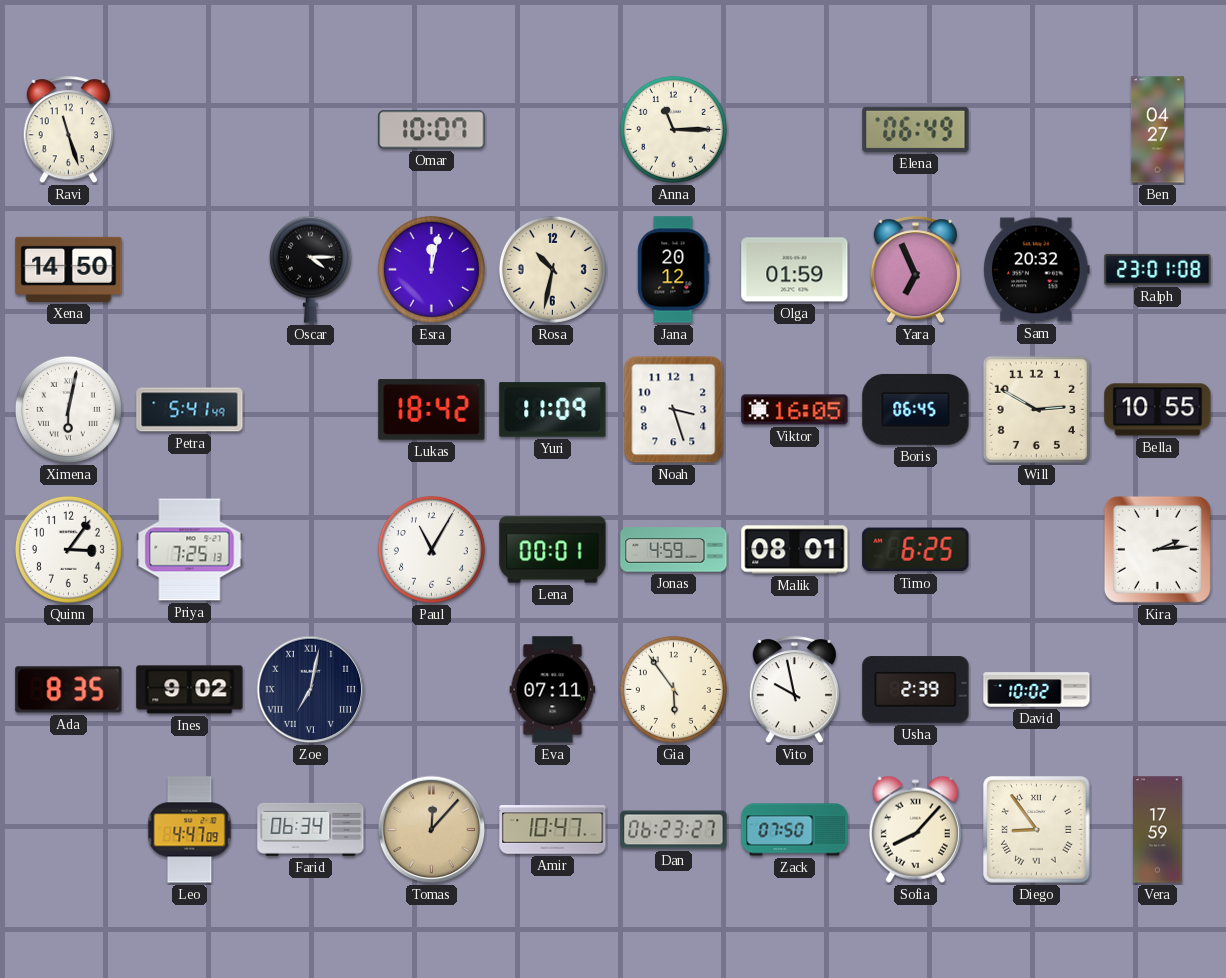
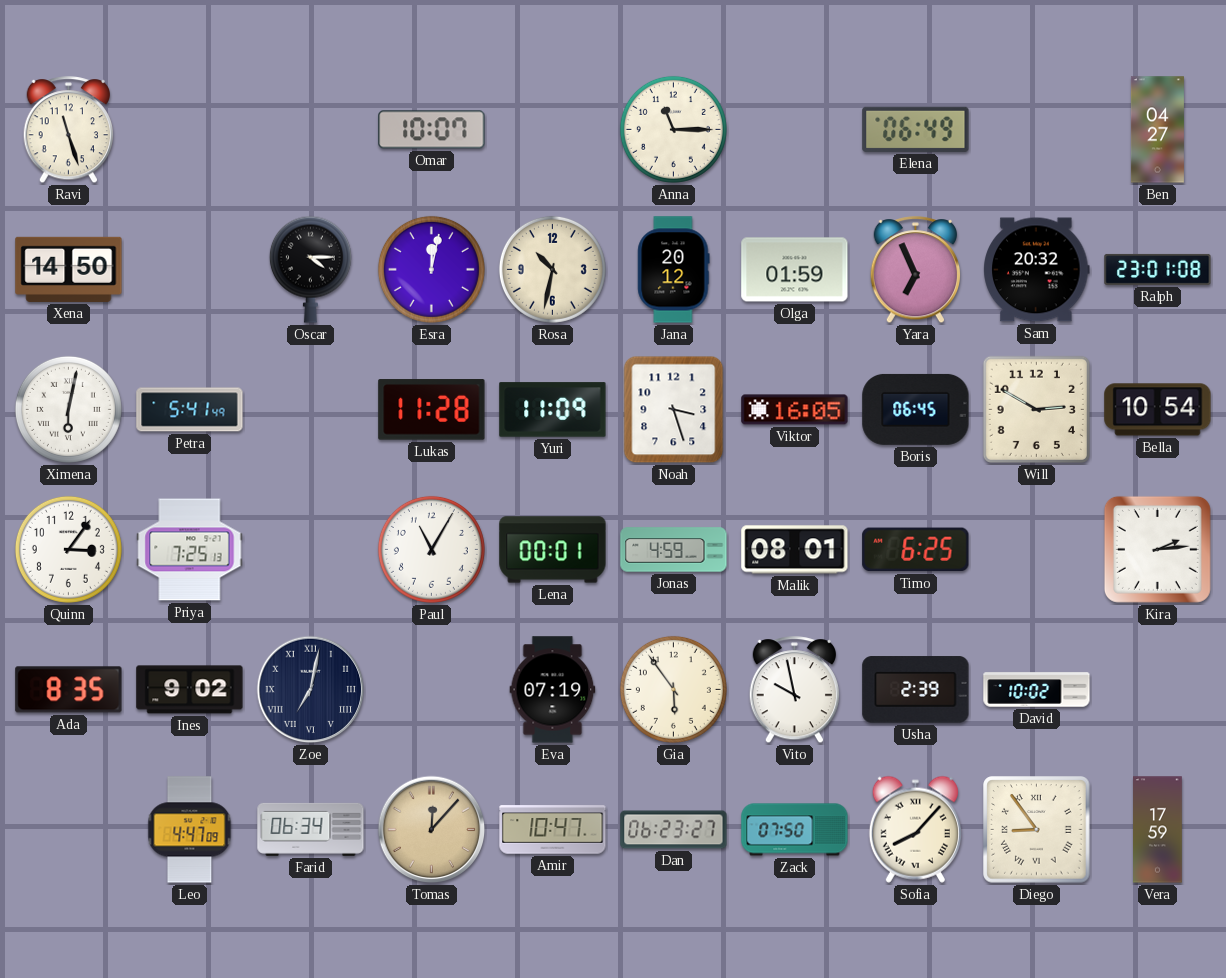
Lukas: 18:42 -> 11:28 (432, 410)
Bella: 10:55 -> 10:54 (1158, 410)
Eva: 07:11 -> 07:19 (553, 690)
